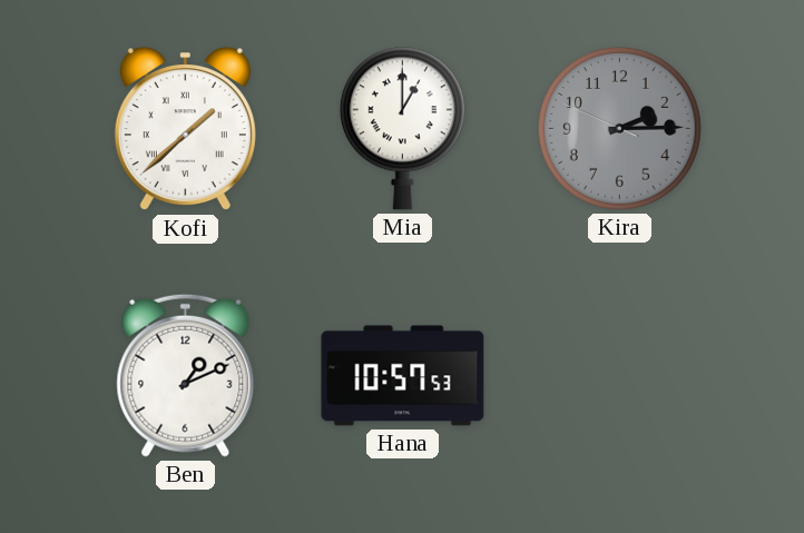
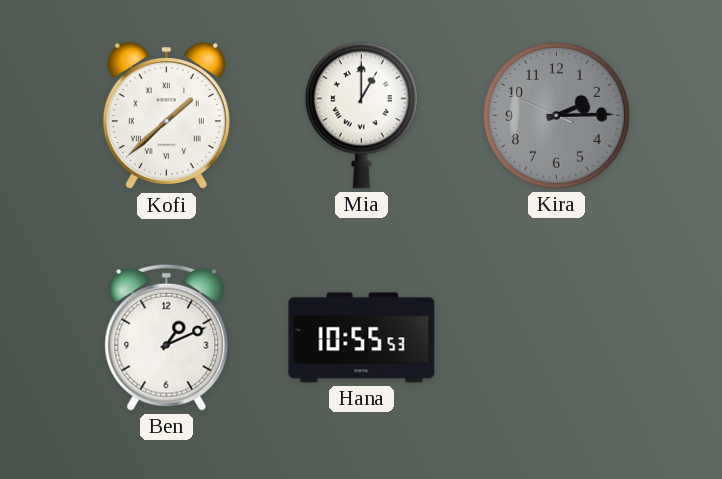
Hana: 10:57 -> 10:55 (362, 338)
